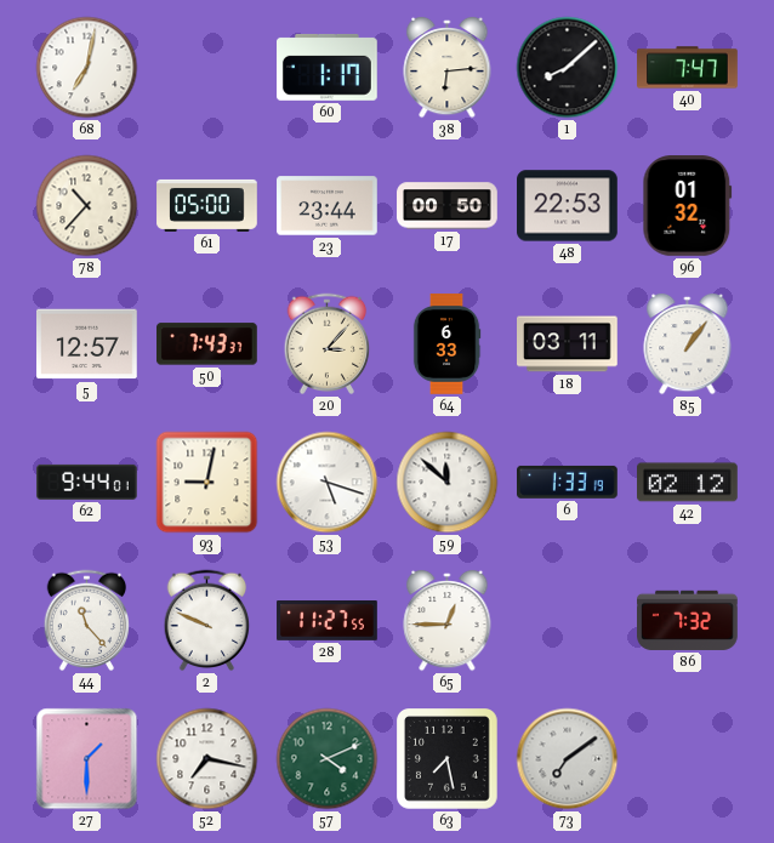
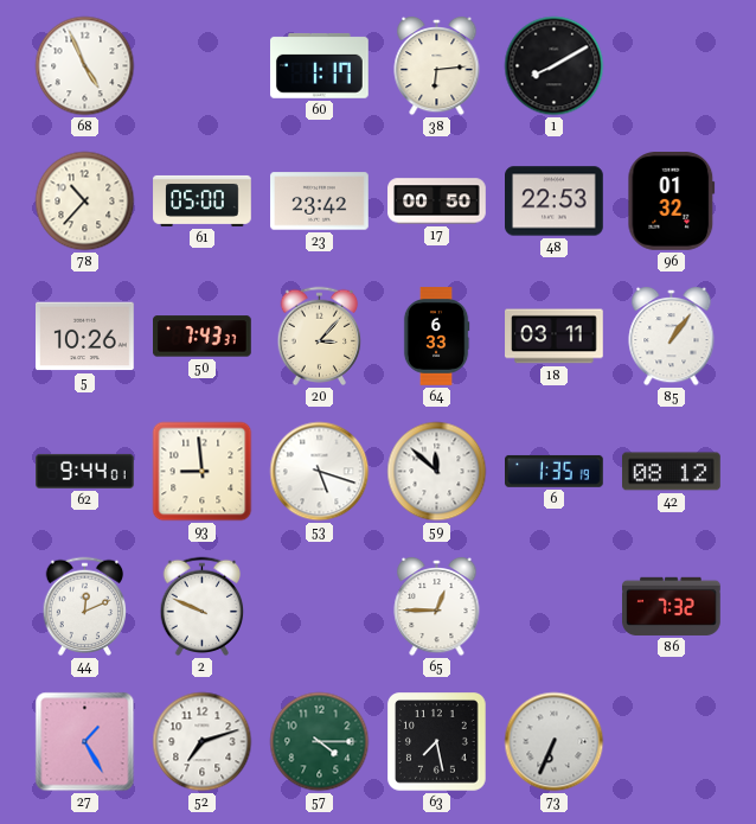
68: 7:02 -> 4:56 (85, 66)
1: 8:08 -> 8:10 (555, 66)
40: 7:47 -> none (688, 68)
23: 23:44 -> 23:42 (320, 202)
5: 12:57 -> 10:26 (85, 337)
93: 9:02 -> 8:59 (203, 472)
6: 1:33 -> 1:35 (555, 471)
42: 02:12 -> 08:12 (672, 472)
44: 11:23 -> 12:11 (85, 607)
28: 11:27 -> none (328, 621)
27: 1:30 -> 1:25 (85, 742)
52: 7:17 -> 7:12 (203, 742)
57: 4:11 -> 4:15 (320, 742)
73: 7:09 -> 6:34 (555, 742)
